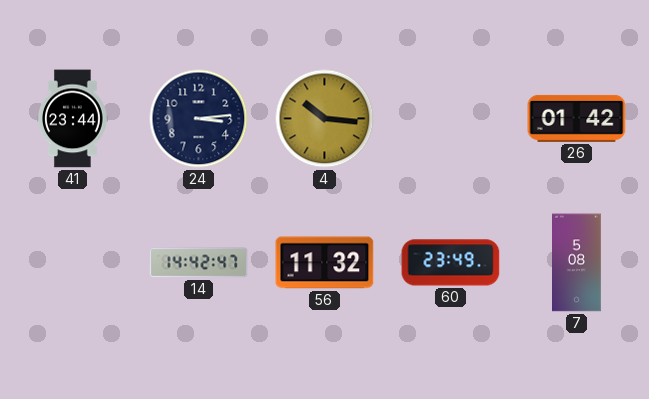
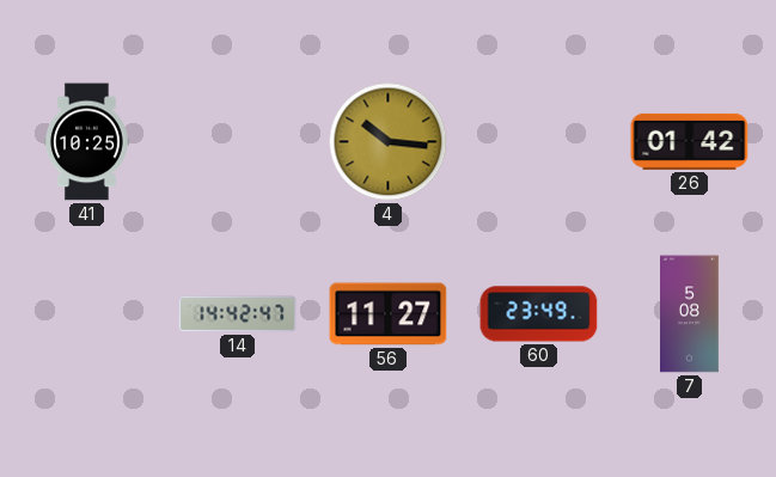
41: 23:44 -> 10:25 (87, 142)
24: 3:14 -> none (199, 119)
56: 11:32 -> 11:27 (389, 314)
